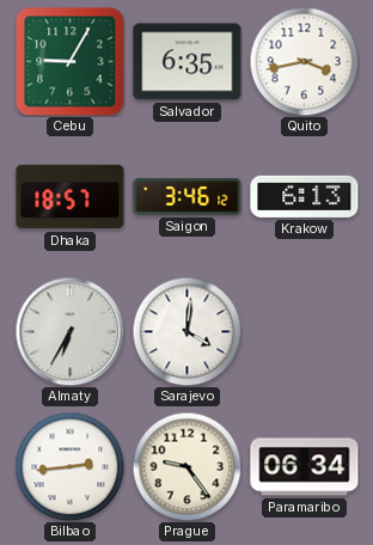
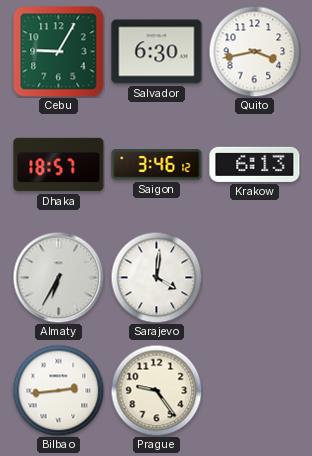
Salvador: 6:35 -> 6:30 (157, 52)
Paramaribo: 06:34 -> none (305, 467)
